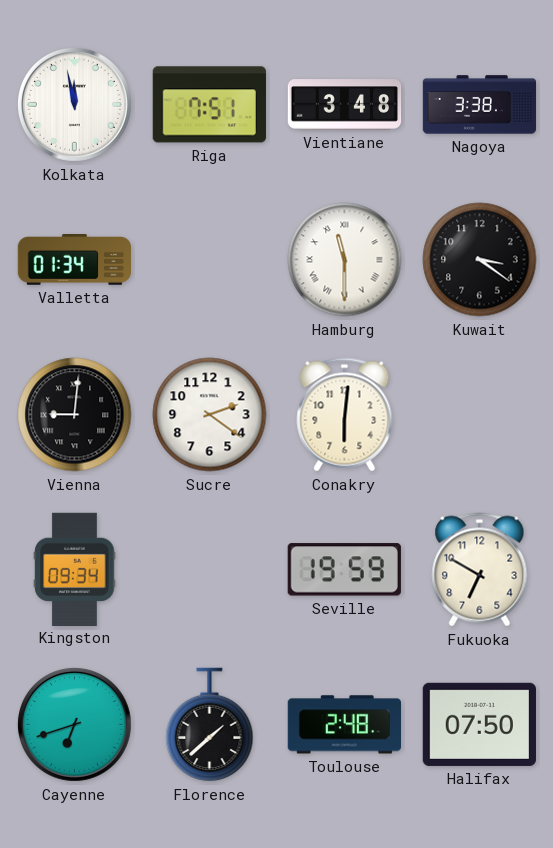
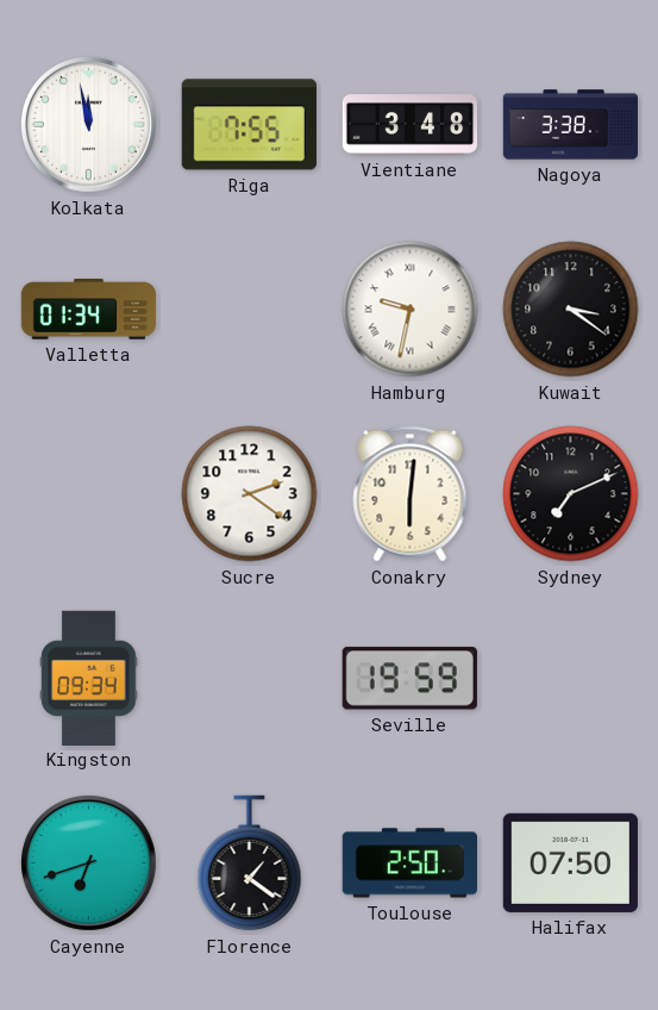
Riga: 7:51 -> 7:55 (249, 125)
Hamburg: 11:30 -> 9:32 (411, 310)
Vienna: 9:01 -> none (75, 415)
Sydney: none -> 7:11 (571, 494)
Fukuoka: 6:50 -> none (480, 570)
Florence: 1:38 -> 1:21 (250, 864)
Toulouse: 2:48 -> 2:50 (409, 864)
